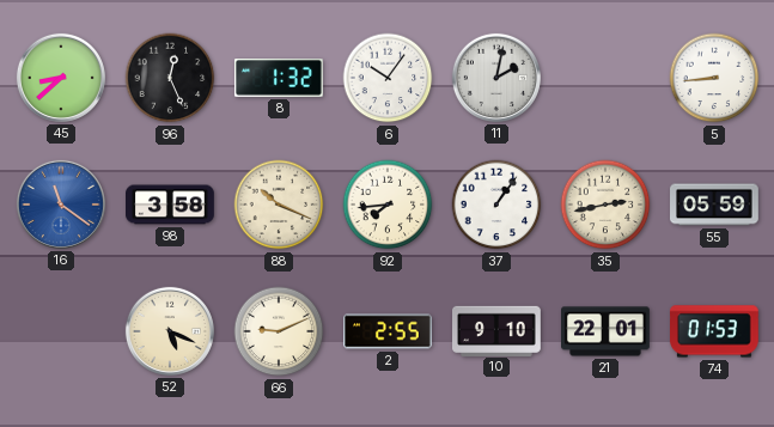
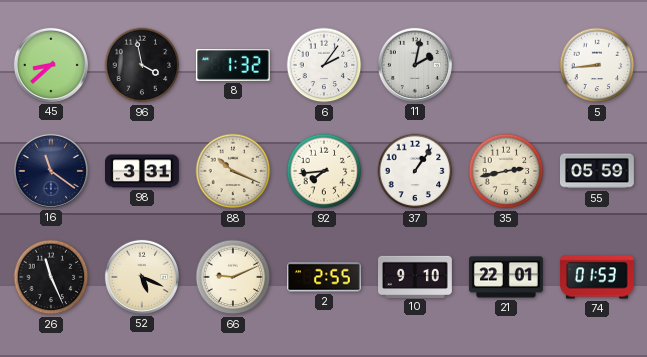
96: 12:26 -> 3:58 (142, 65)
6: 10:06 -> 2:06 (324, 65)
16 dial: blue -> navy (51, 171)
98: 3:58 -> 3:31 (143, 171)
26: none -> 11:26 (51, 277)
